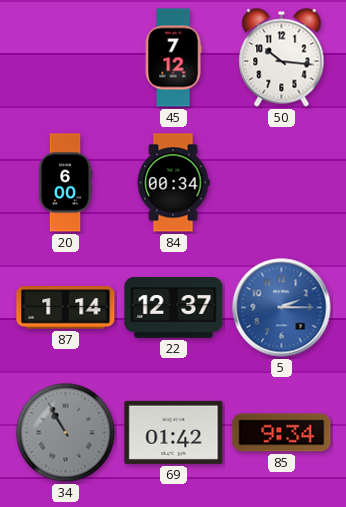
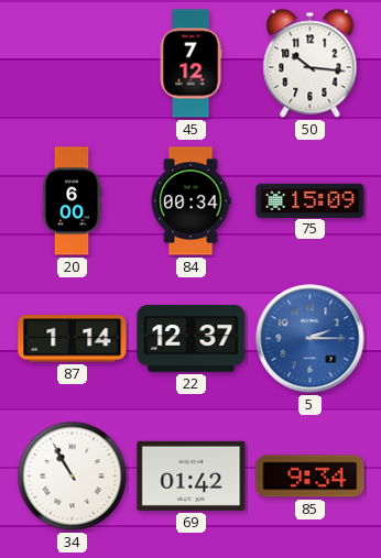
75: none -> 15:09 (311, 200)
34 dial: grey -> white (73, 477)
